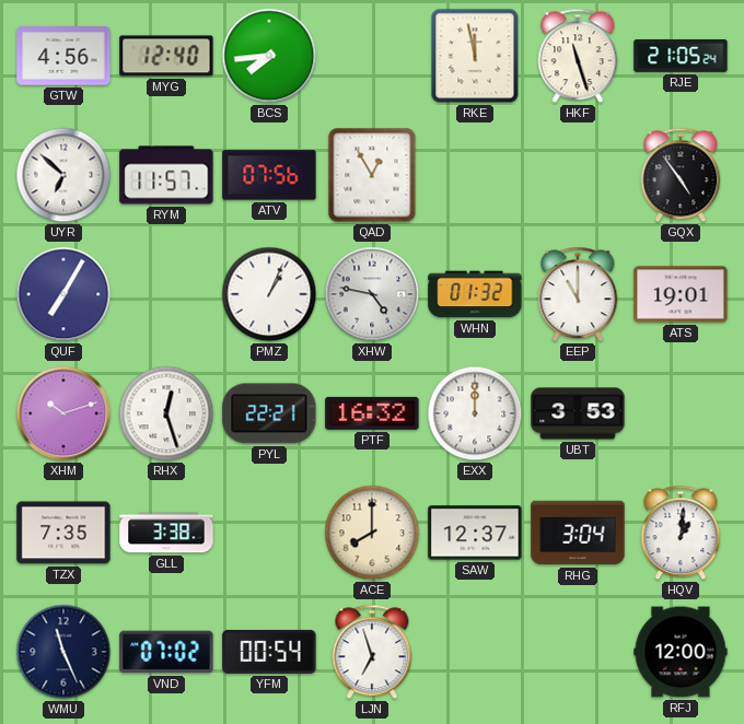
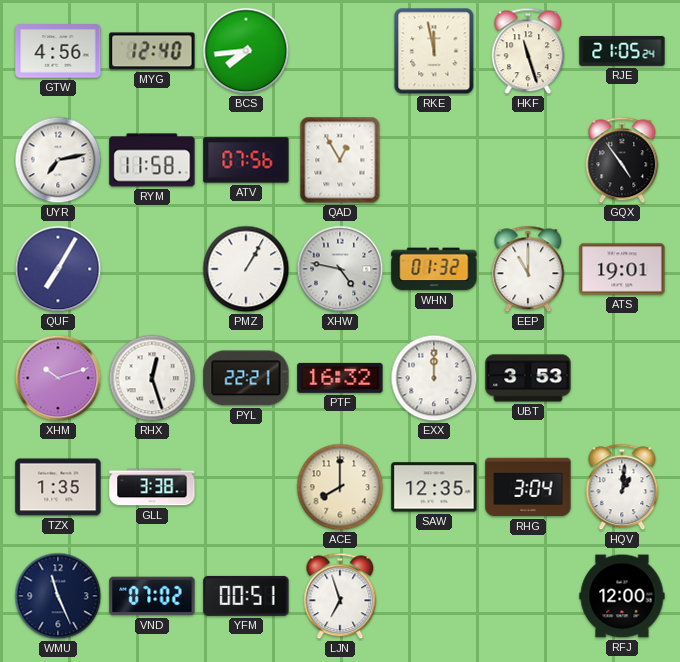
UYR: 6:52 -> 7:13 (58, 160)
RYM: 11:57 -> 11:58 (152, 160)
PMZ: 1:04 -> 1:05 (246, 269)
TZX: 7:35 -> 1:35 (58, 487)
SAW: 12:37 -> 12:35 (434, 487)
YFM: 00:54 -> 00:51 (246, 596)
